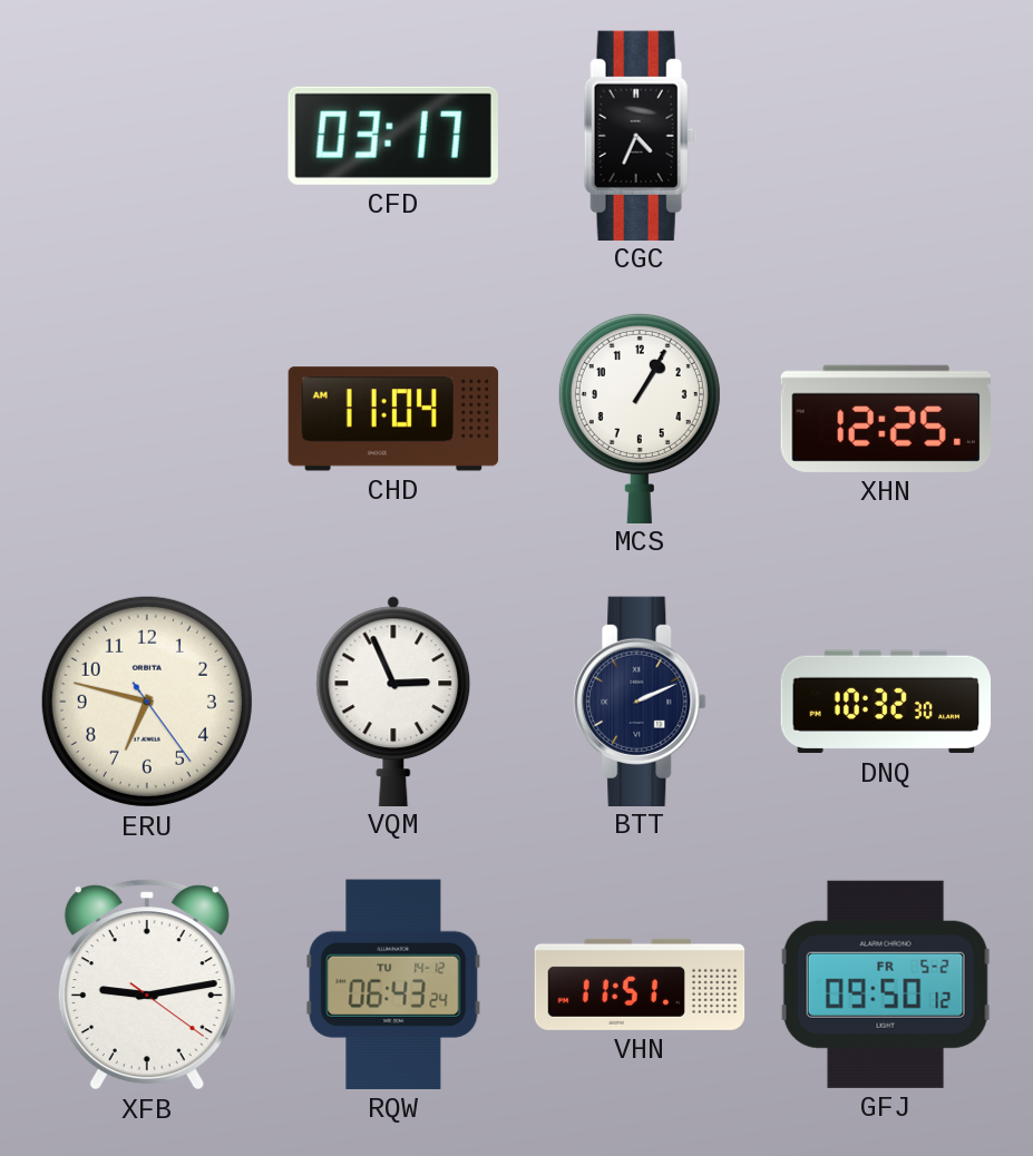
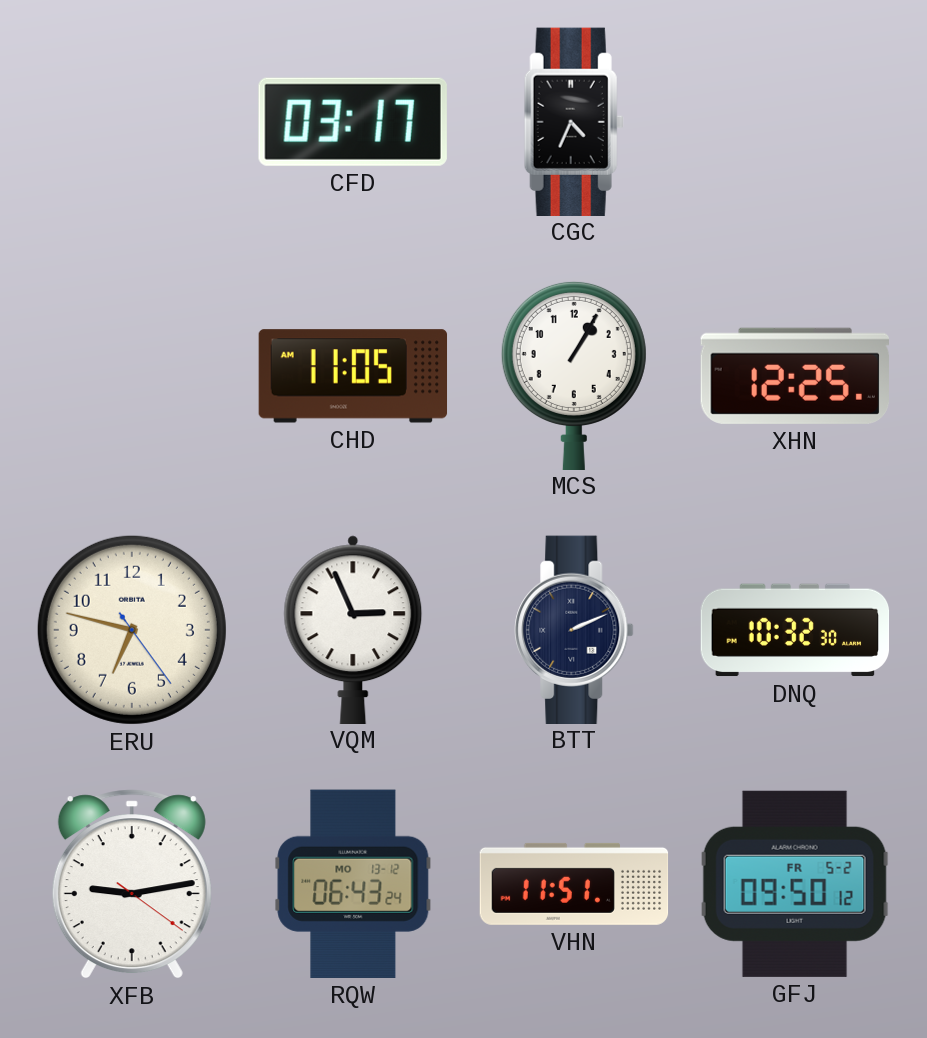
CHD: 11:04 -> 11:05 (353, 376)
RQW date: TU 14-12 -> MO 13-12 (353, 884)
